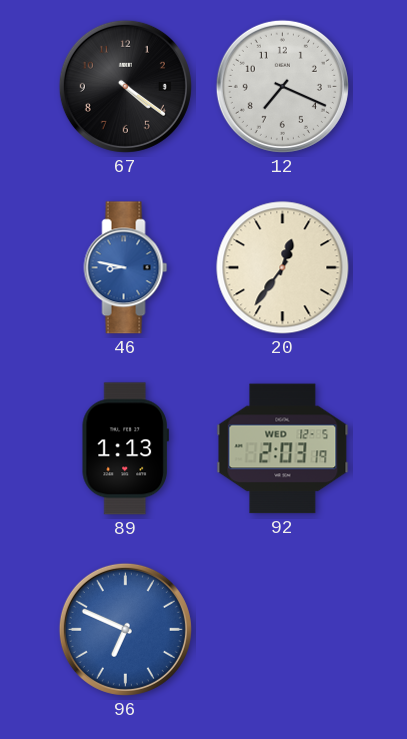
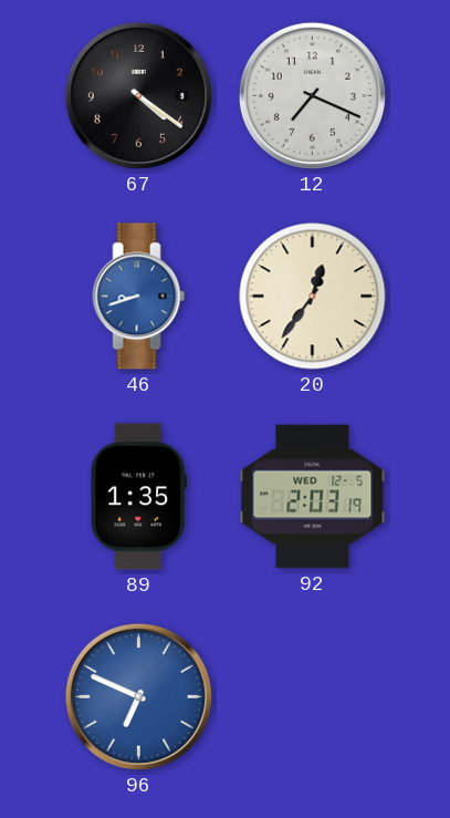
46: 8:47 -> 8:42 (139, 297)
89: 1:13 -> 1:35 (138, 497)
